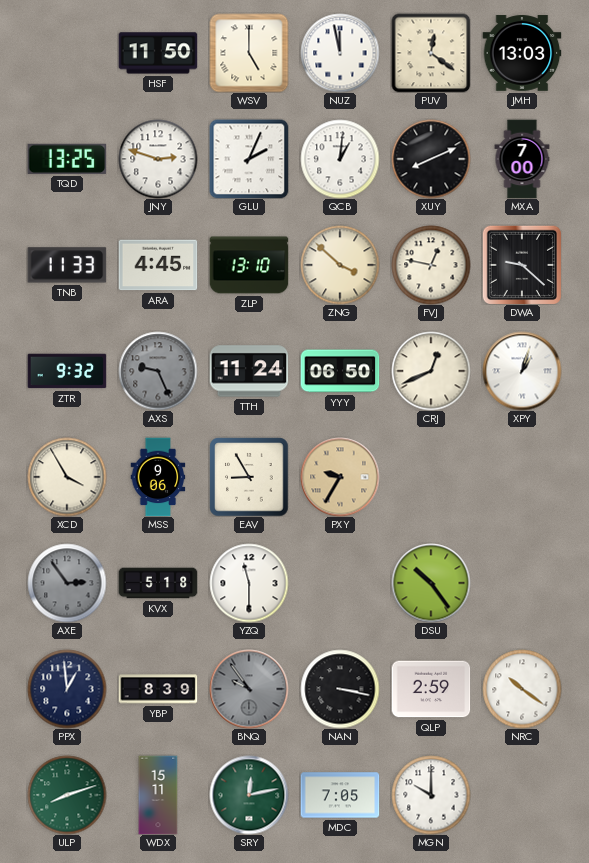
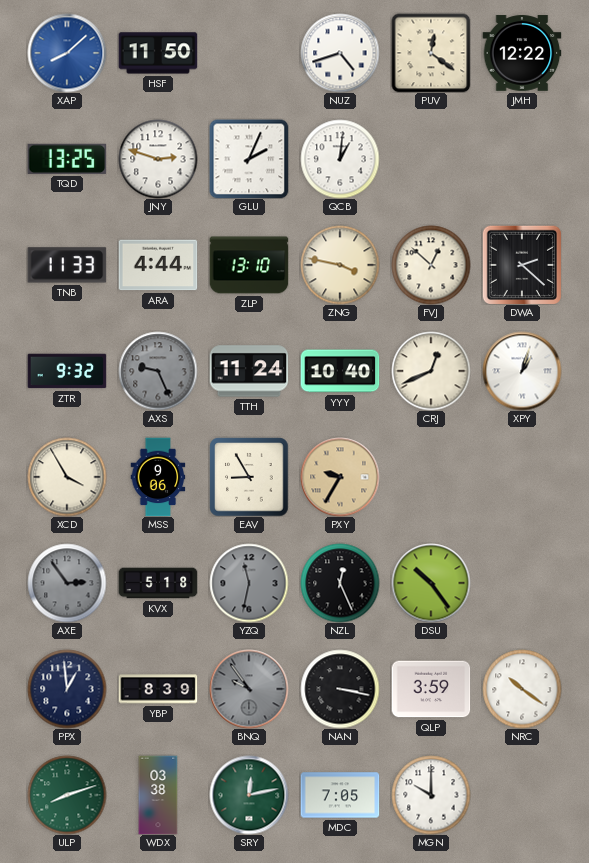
XAP: none -> 8:08 (67, 53)
WSV: 5:00 -> none (249, 53)
NUZ: 11:58 -> 4:42 (340, 53)
JMH: 13:03 -> 12:22 (522, 53)
XUY: 8:11 -> none (431, 159)
MXA: 7:00 -> none (522, 159)
ARA: 4:45 -> 4:44 (158, 265)
ZNG: 3:52 -> 3:47 (340, 265)
FVJ: 12:47 -> 12:52 (431, 265)
DWA: 9:22 -> 2:22 (522, 265)
YYY: 06:50 -> 10:40 (340, 371)
YZQ: 11:30 -> 11:32 (249, 583)
YZQ dial: white -> grey (249, 583)
NZL: none -> 12:26 (340, 583)
QLP: 2:59 -> 3:59 (431, 689)
WDX: 15:11 -> 03:38 (158, 795)
